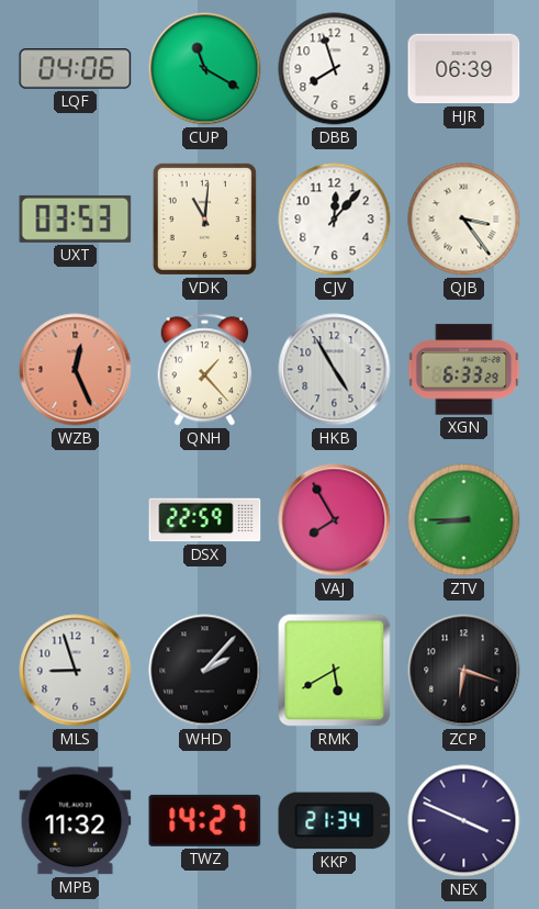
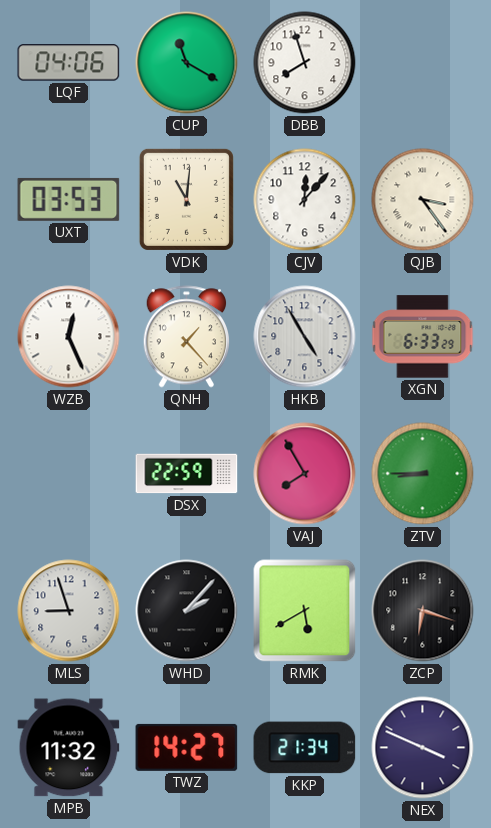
HJR: 06:39 -> none (464, 69)
WZB dial: salmon -> white (69, 337)
